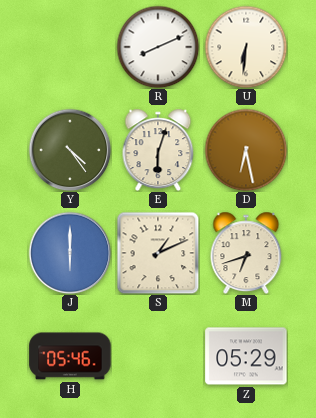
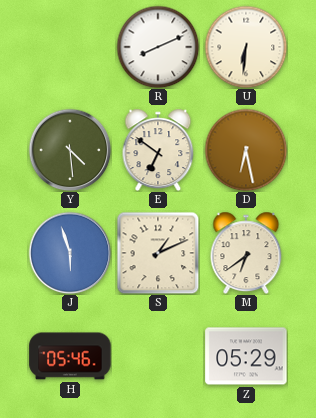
Y: 4:24 -> 4:29 (70, 150)
E: 6:03 -> 6:51 (158, 150)
J: 6:00 -> 5:57 (70, 253)
M: 6:42 -> 6:39 (246, 253)
